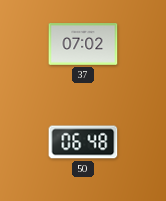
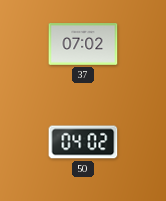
50: 06:48 -> 04:02 (83, 142)
